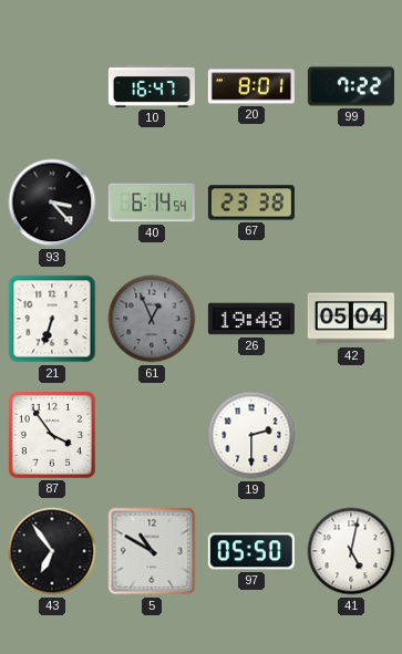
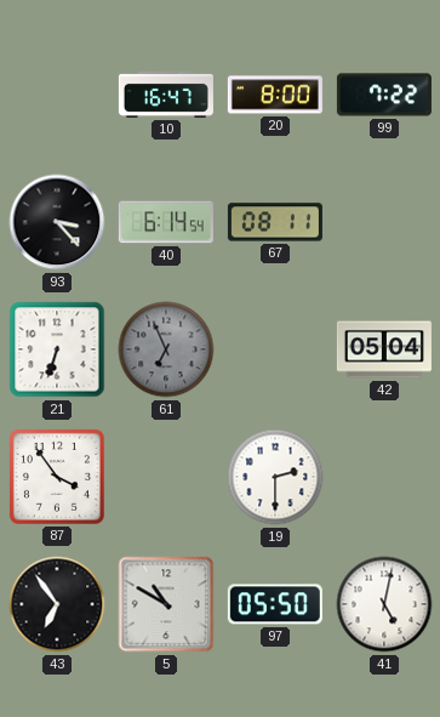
20: 8:01 -> 8:00 (275, 95)
67: 23:38 -> 08:11 (275, 222)
61: 12:56 -> 6:56 (166, 349)
26: 19:48 -> none (251, 319)
